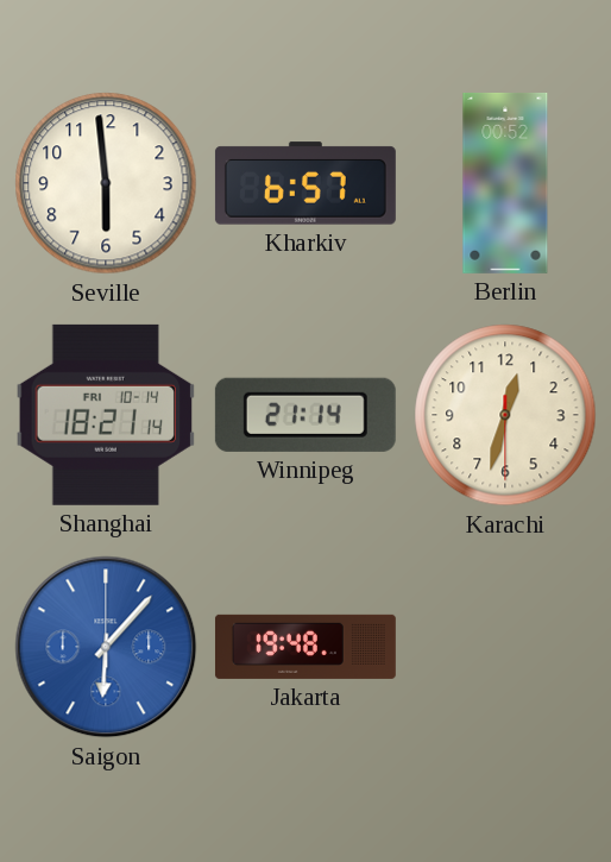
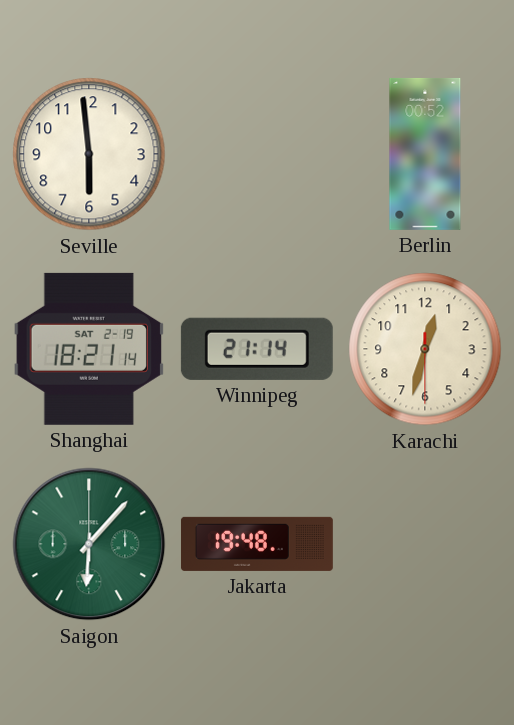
Kharkiv: 6:57 -> none (305, 183)
Shanghai date: FRI 10-14 -> SAT 2-19 (88, 349)
Saigon dial: blue -> green (89, 544)
